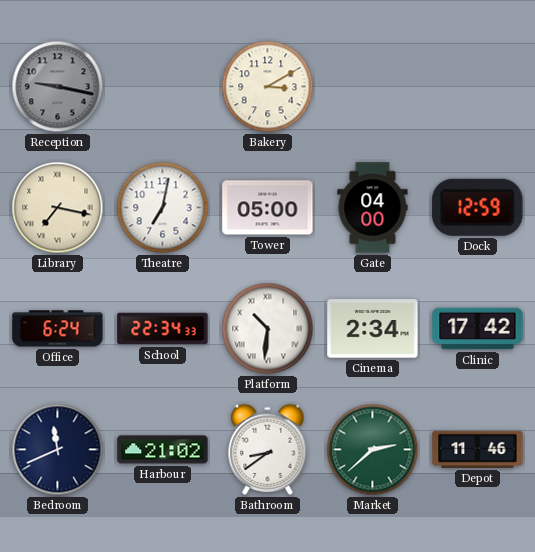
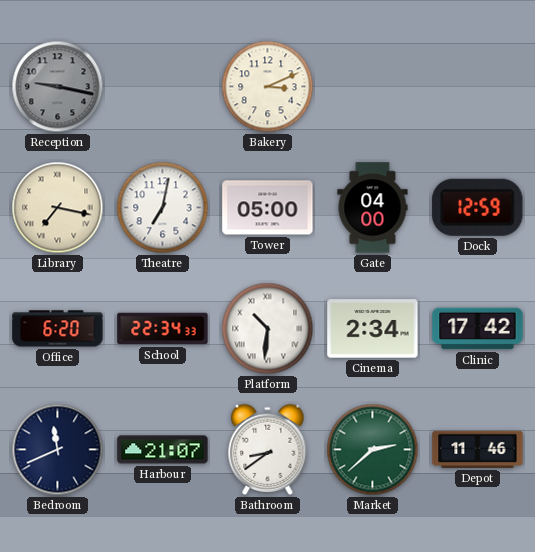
Bakery: 3:10 -> 3:11 (268, 87)
Office: 6:24 -> 6:20 (58, 329)
Harbour: 21:02 -> 21:07 (163, 450)
